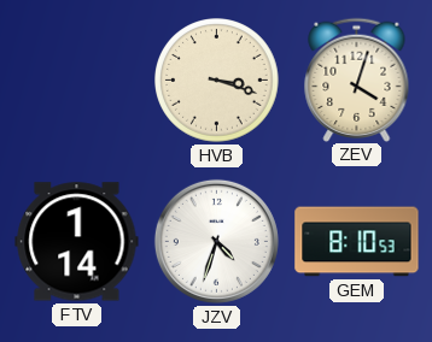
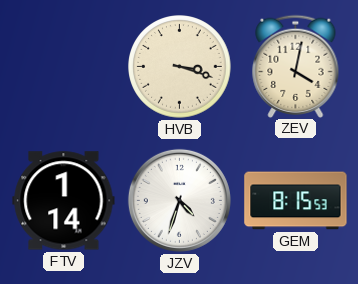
ZEV: 4:03 -> 4:02 (296, 66)
GEM: 8:10 -> 8:15 (296, 201)
